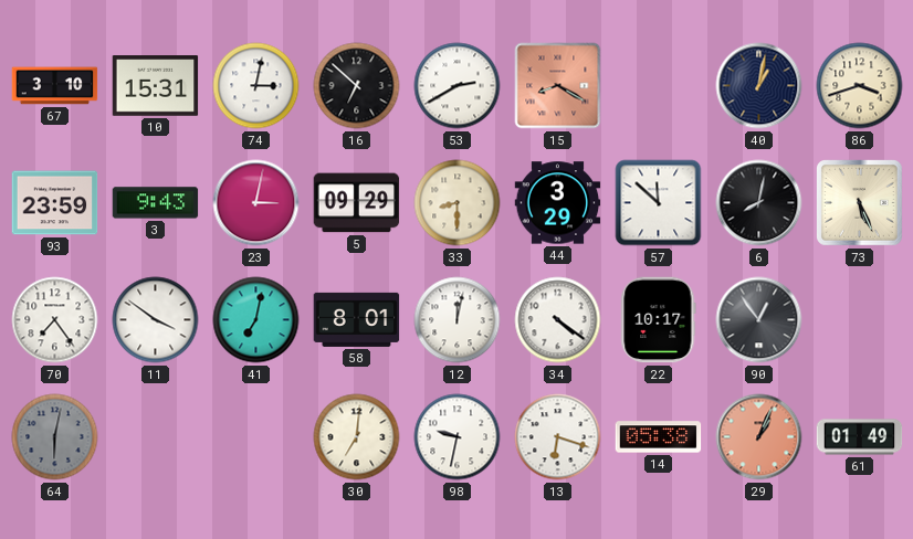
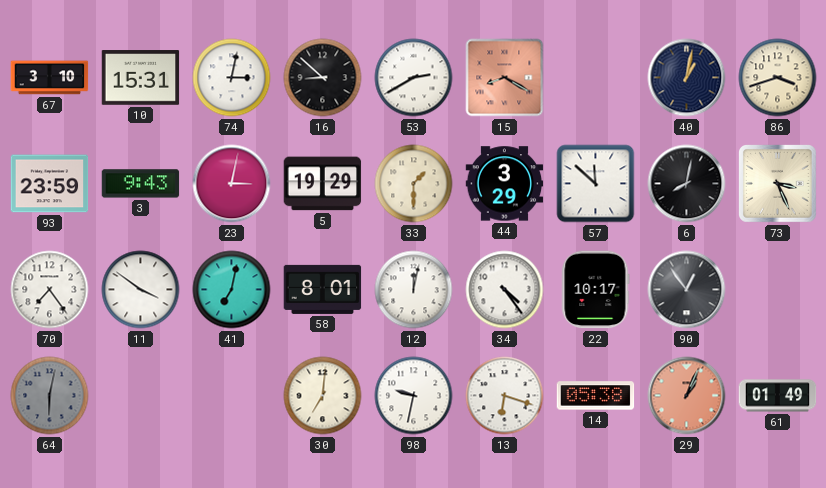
16: 6:52 -> 8:52 (323, 78)
5: 09:29 -> 19:29 (323, 184)
33: 8:30 -> 1:30 (414, 184)
73: 5:26 -> 3:26 (778, 184)
34: 4:21 -> 4:24 (505, 290)
